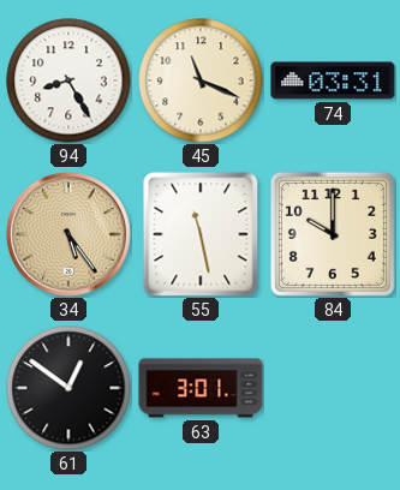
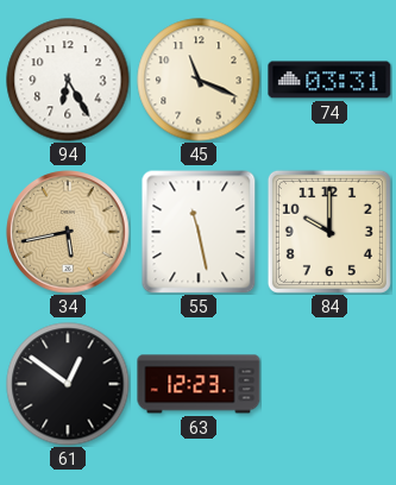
94: 8:25 -> 6:25 (68, 80)
34: 5:24 -> 5:43 (68, 232)
63: 3:01 -> 12:23 (199, 384)
